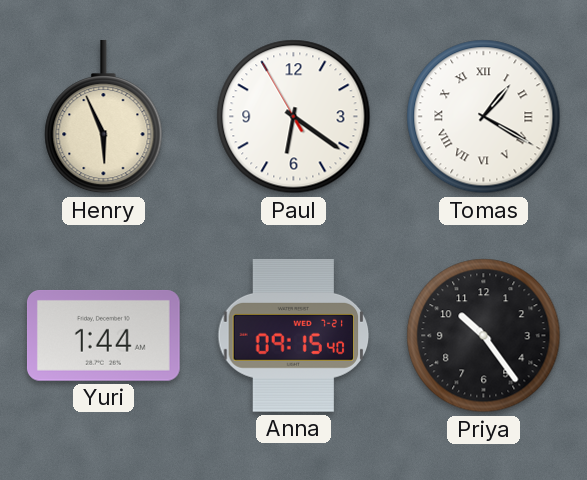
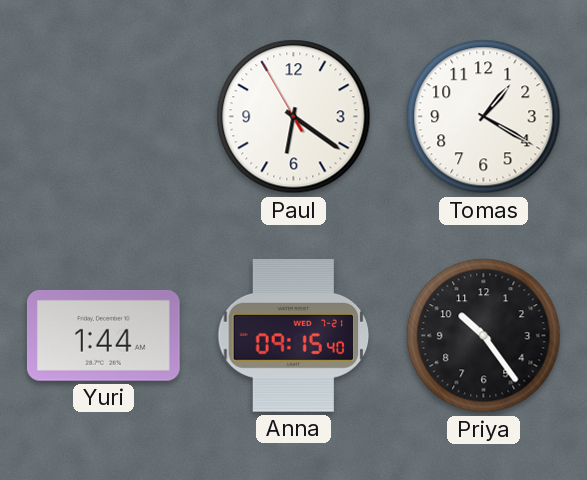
Henry: 5:56 -> none (104, 117)
Tomas numerals: Roman -> Arabic (484, 117)
